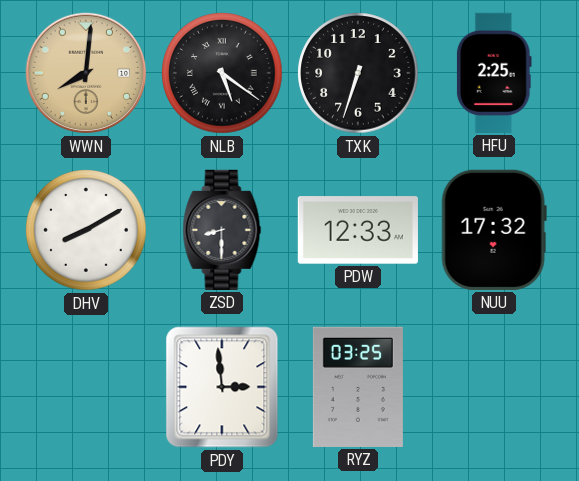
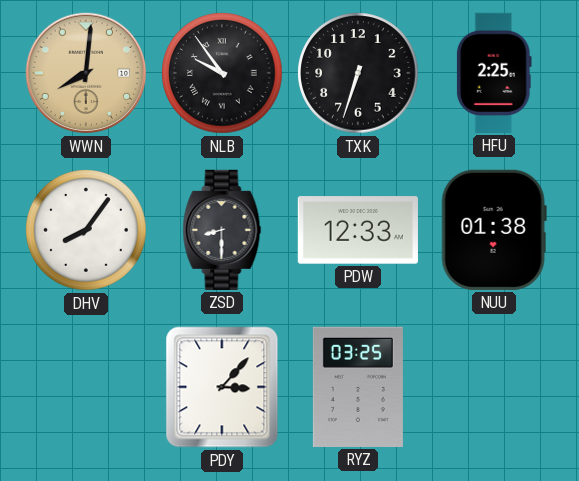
NLB: 5:21 -> 9:54 (222, 73)
DHV: 8:10 -> 8:06 (86, 230)
NUU: 17:32 -> 01:38 (494, 230)
PDY: 2:59 -> 3:07 (222, 387)
